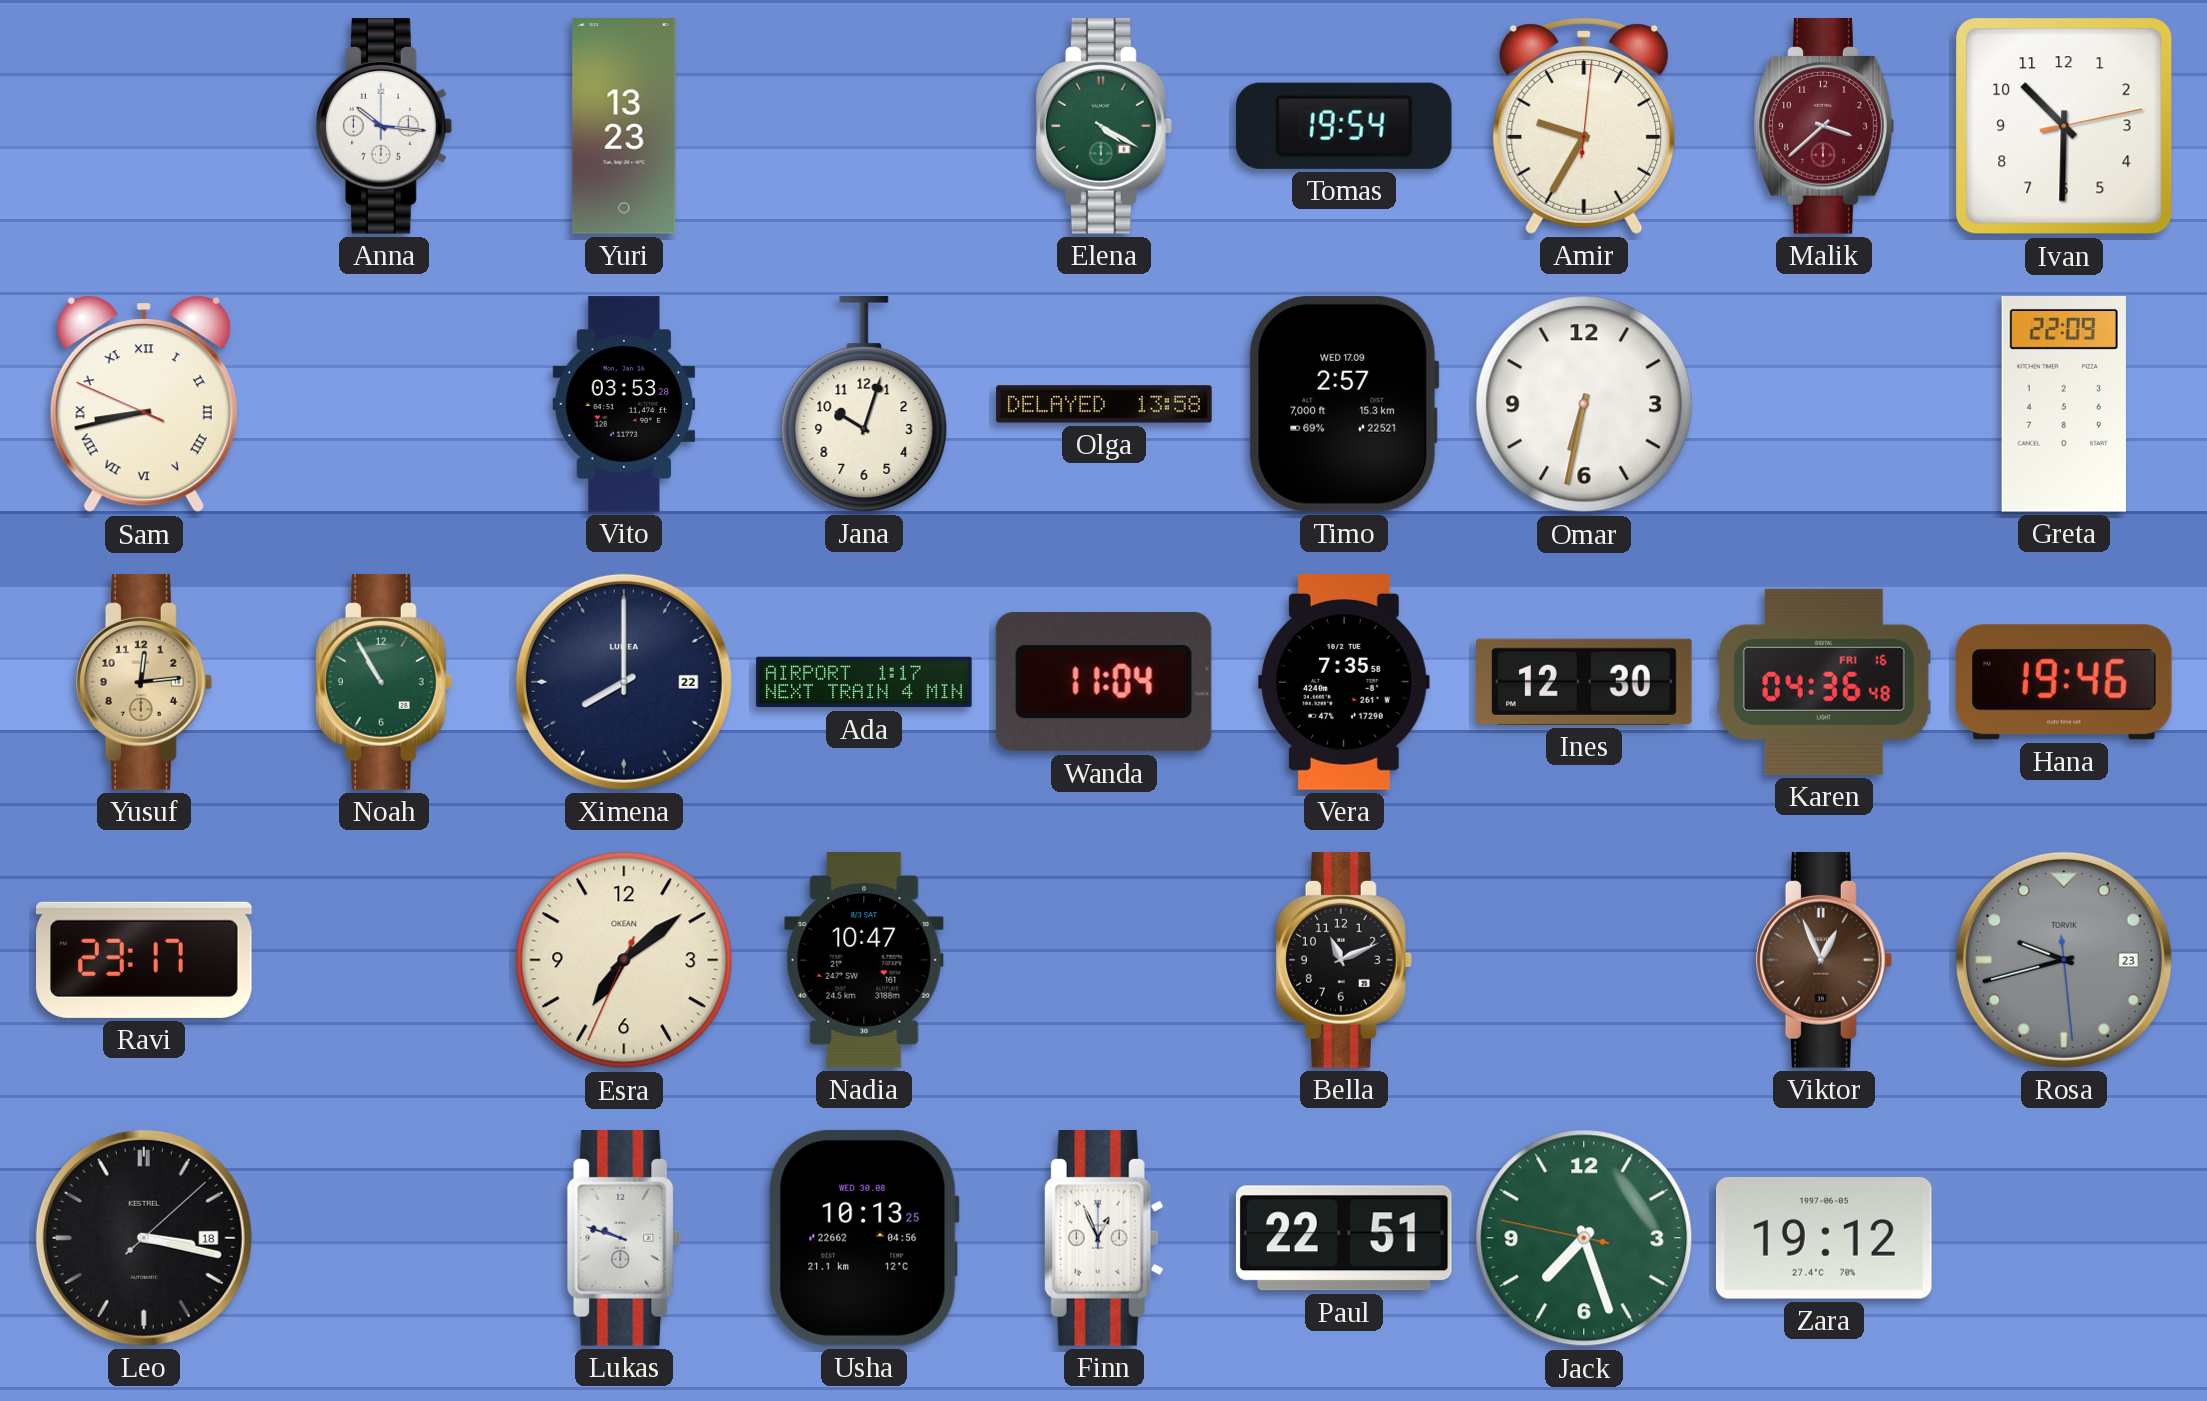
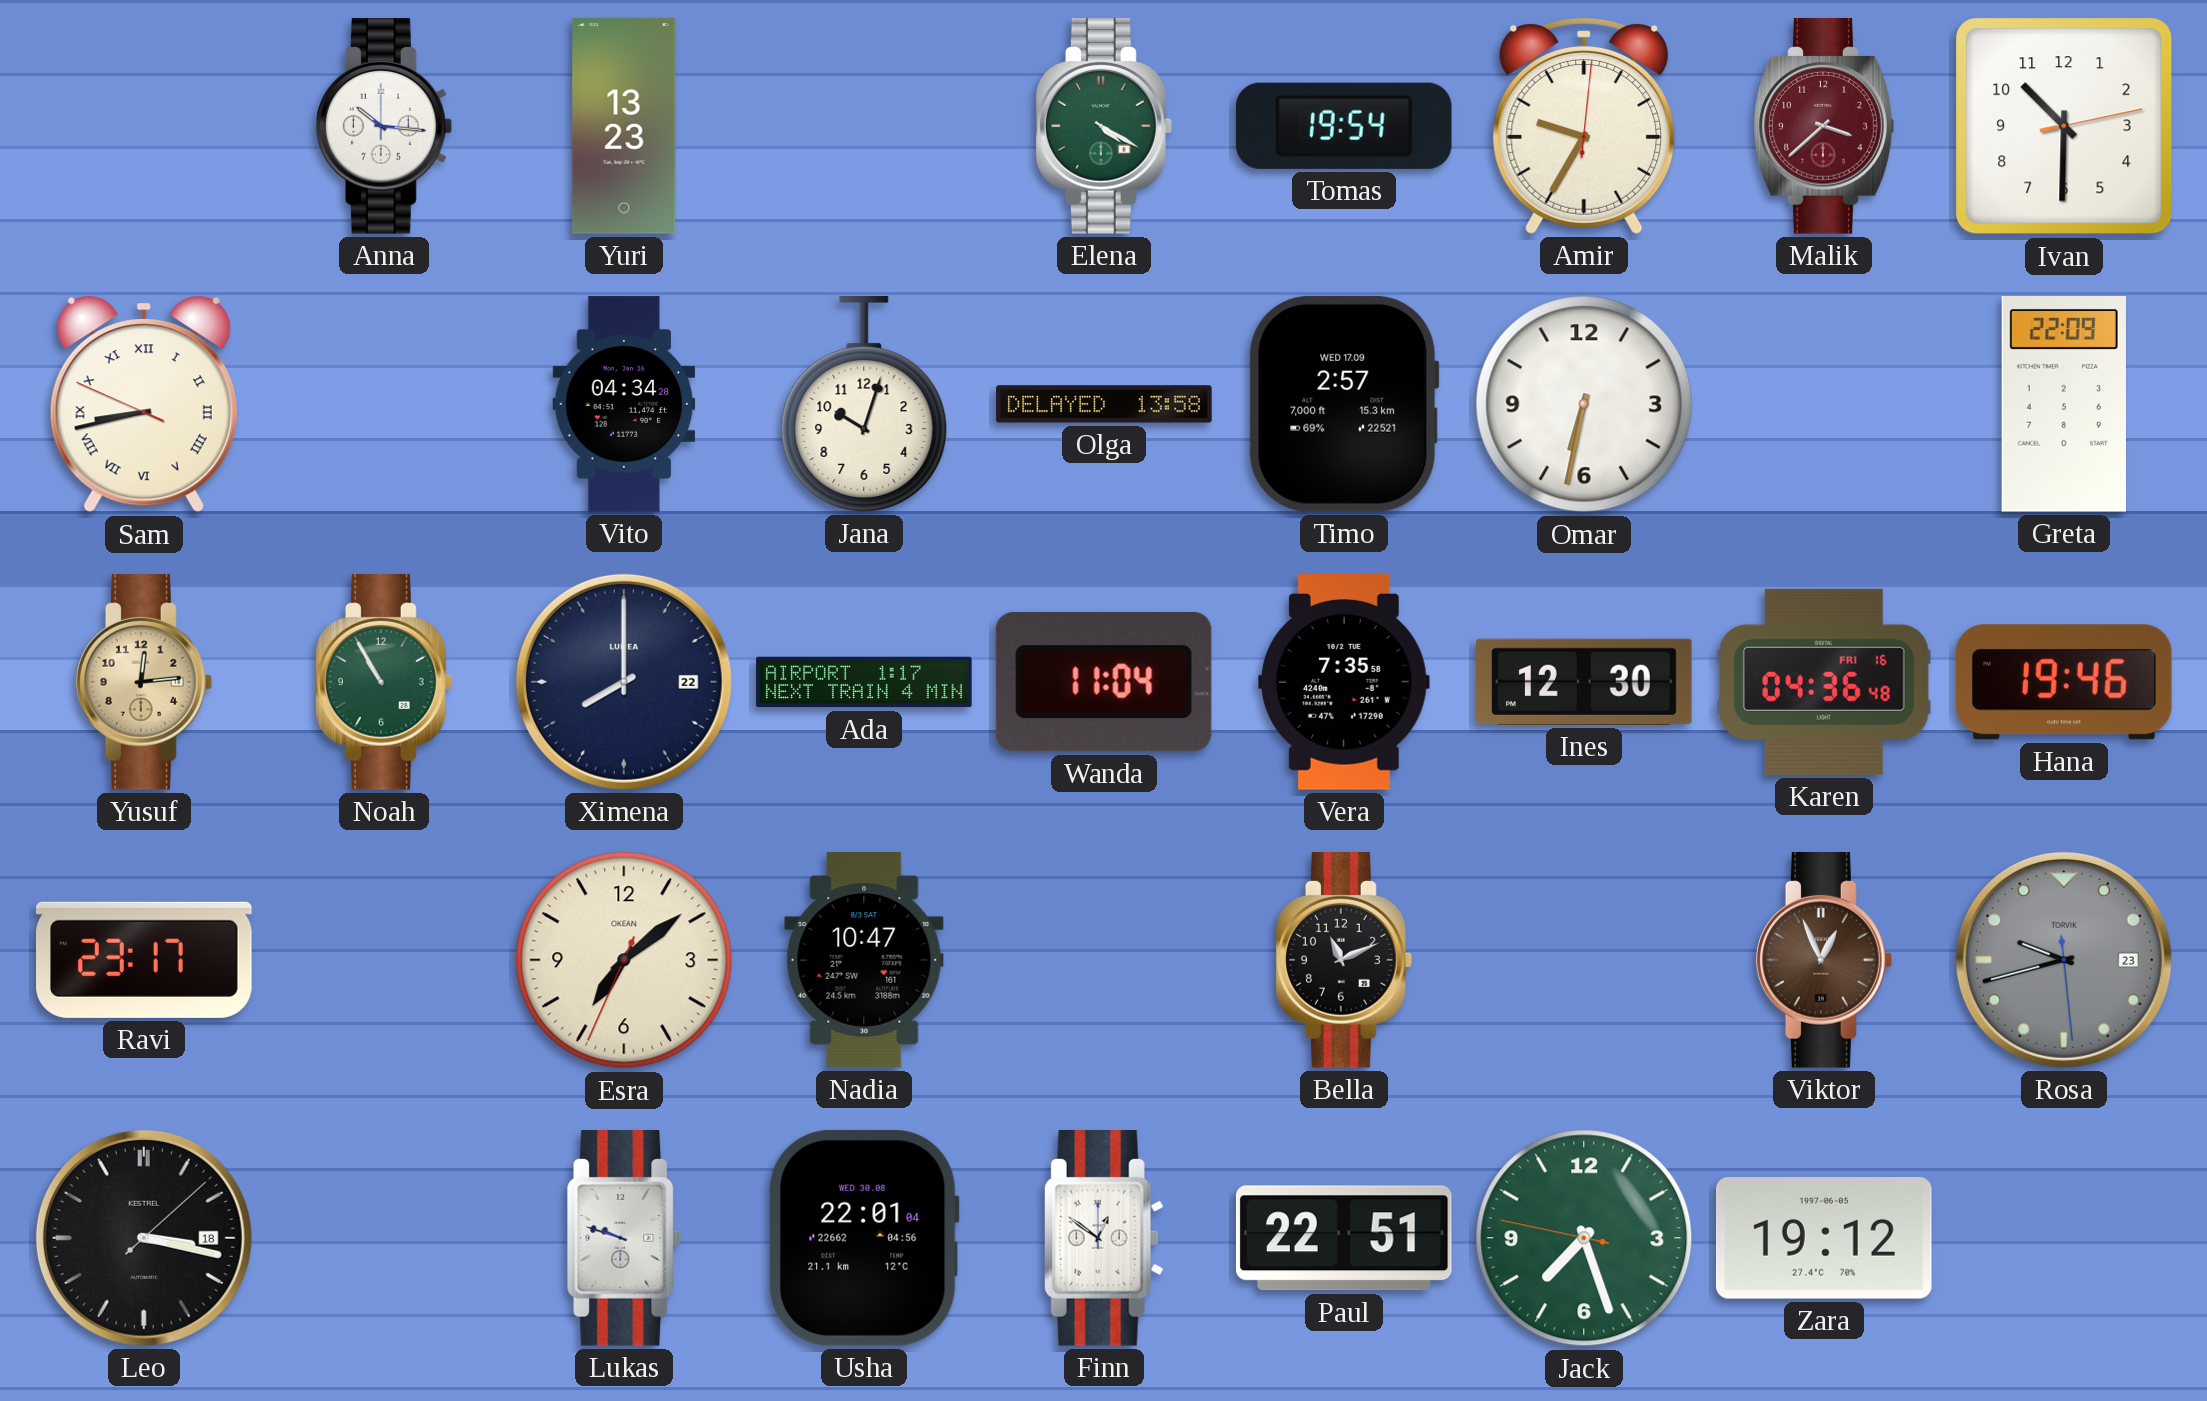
Vito: 03:53 -> 04:34 (624, 404)
Usha: 10:13 -> 22:01 (864, 1238)
Finn: 12:56 -> 12:51 (1104, 1239)
